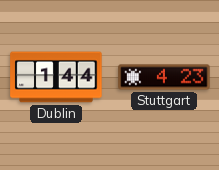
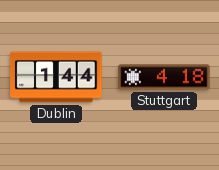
Stuttgart: 4:23 -> 4:18 (164, 77)
